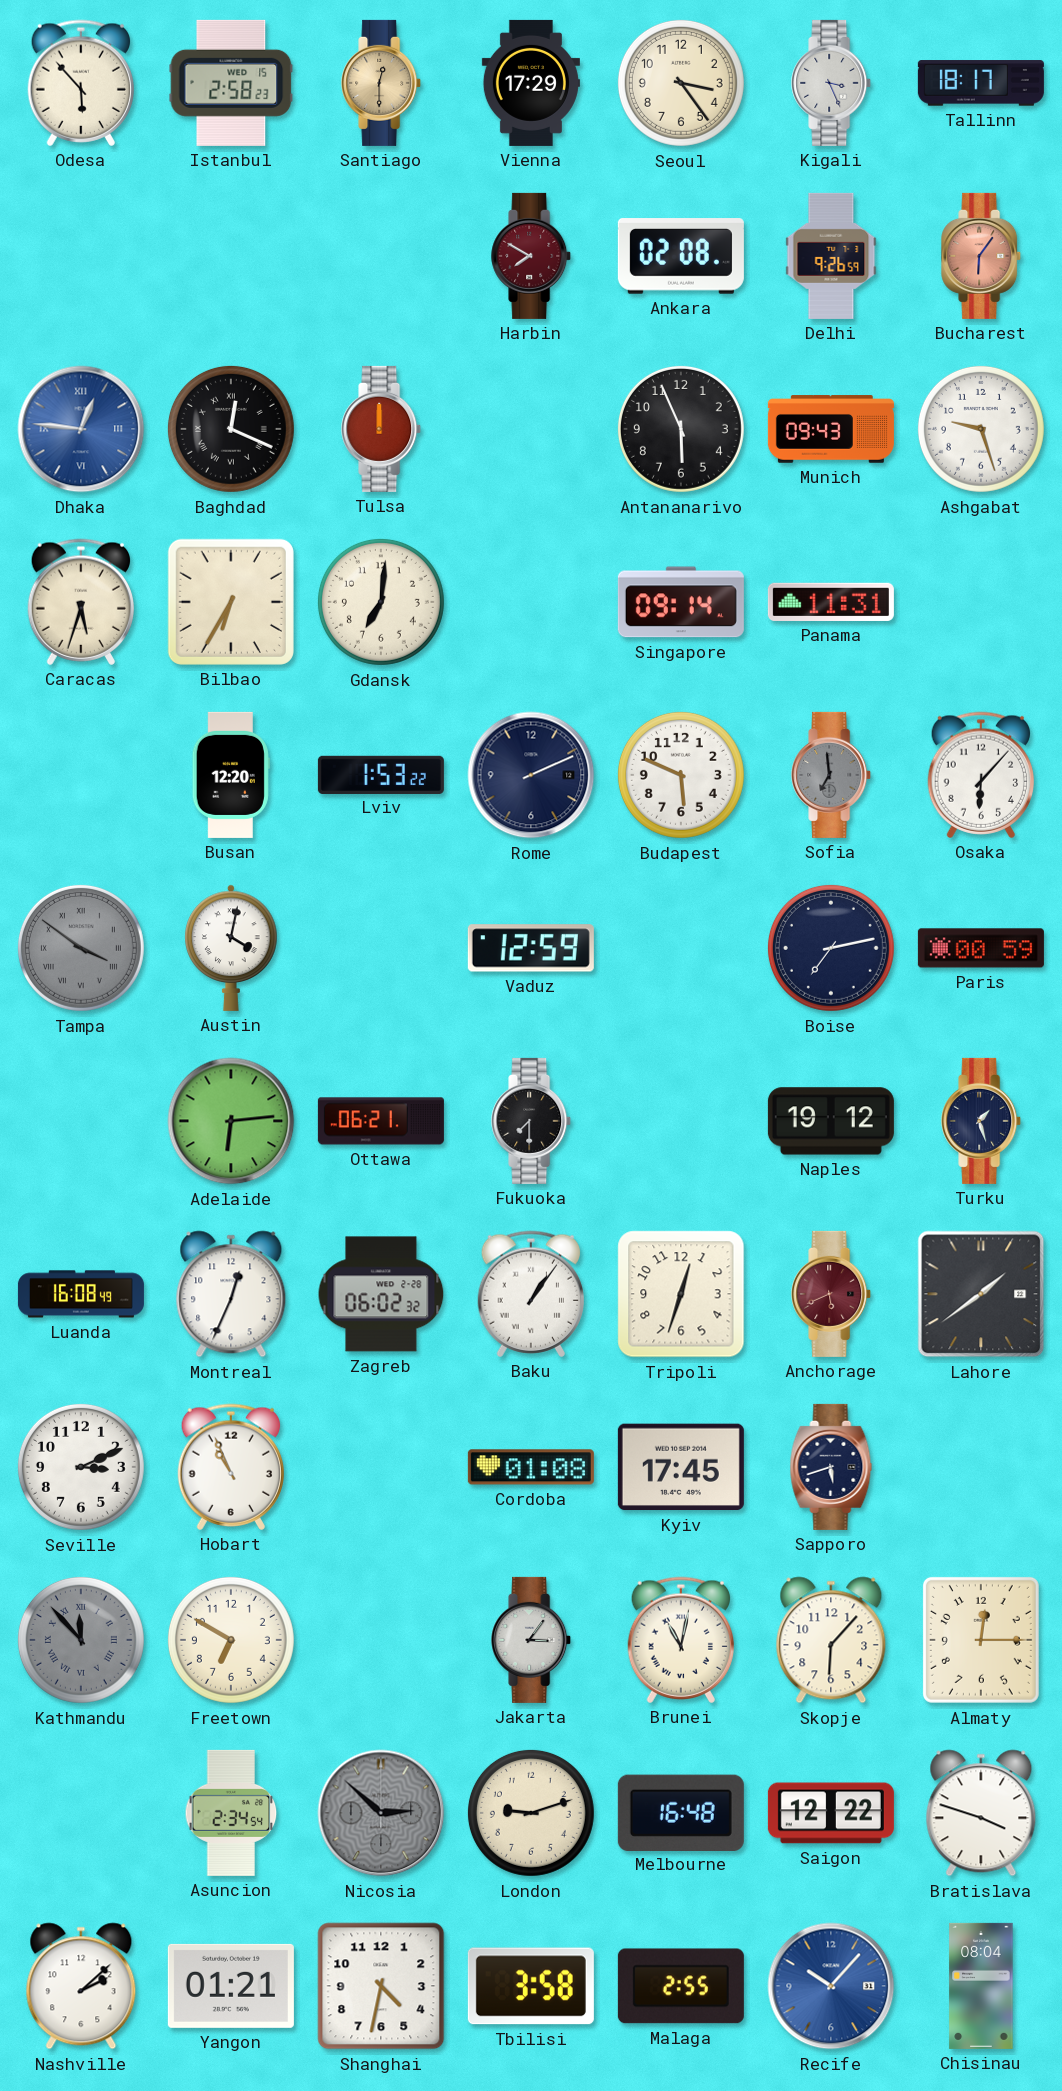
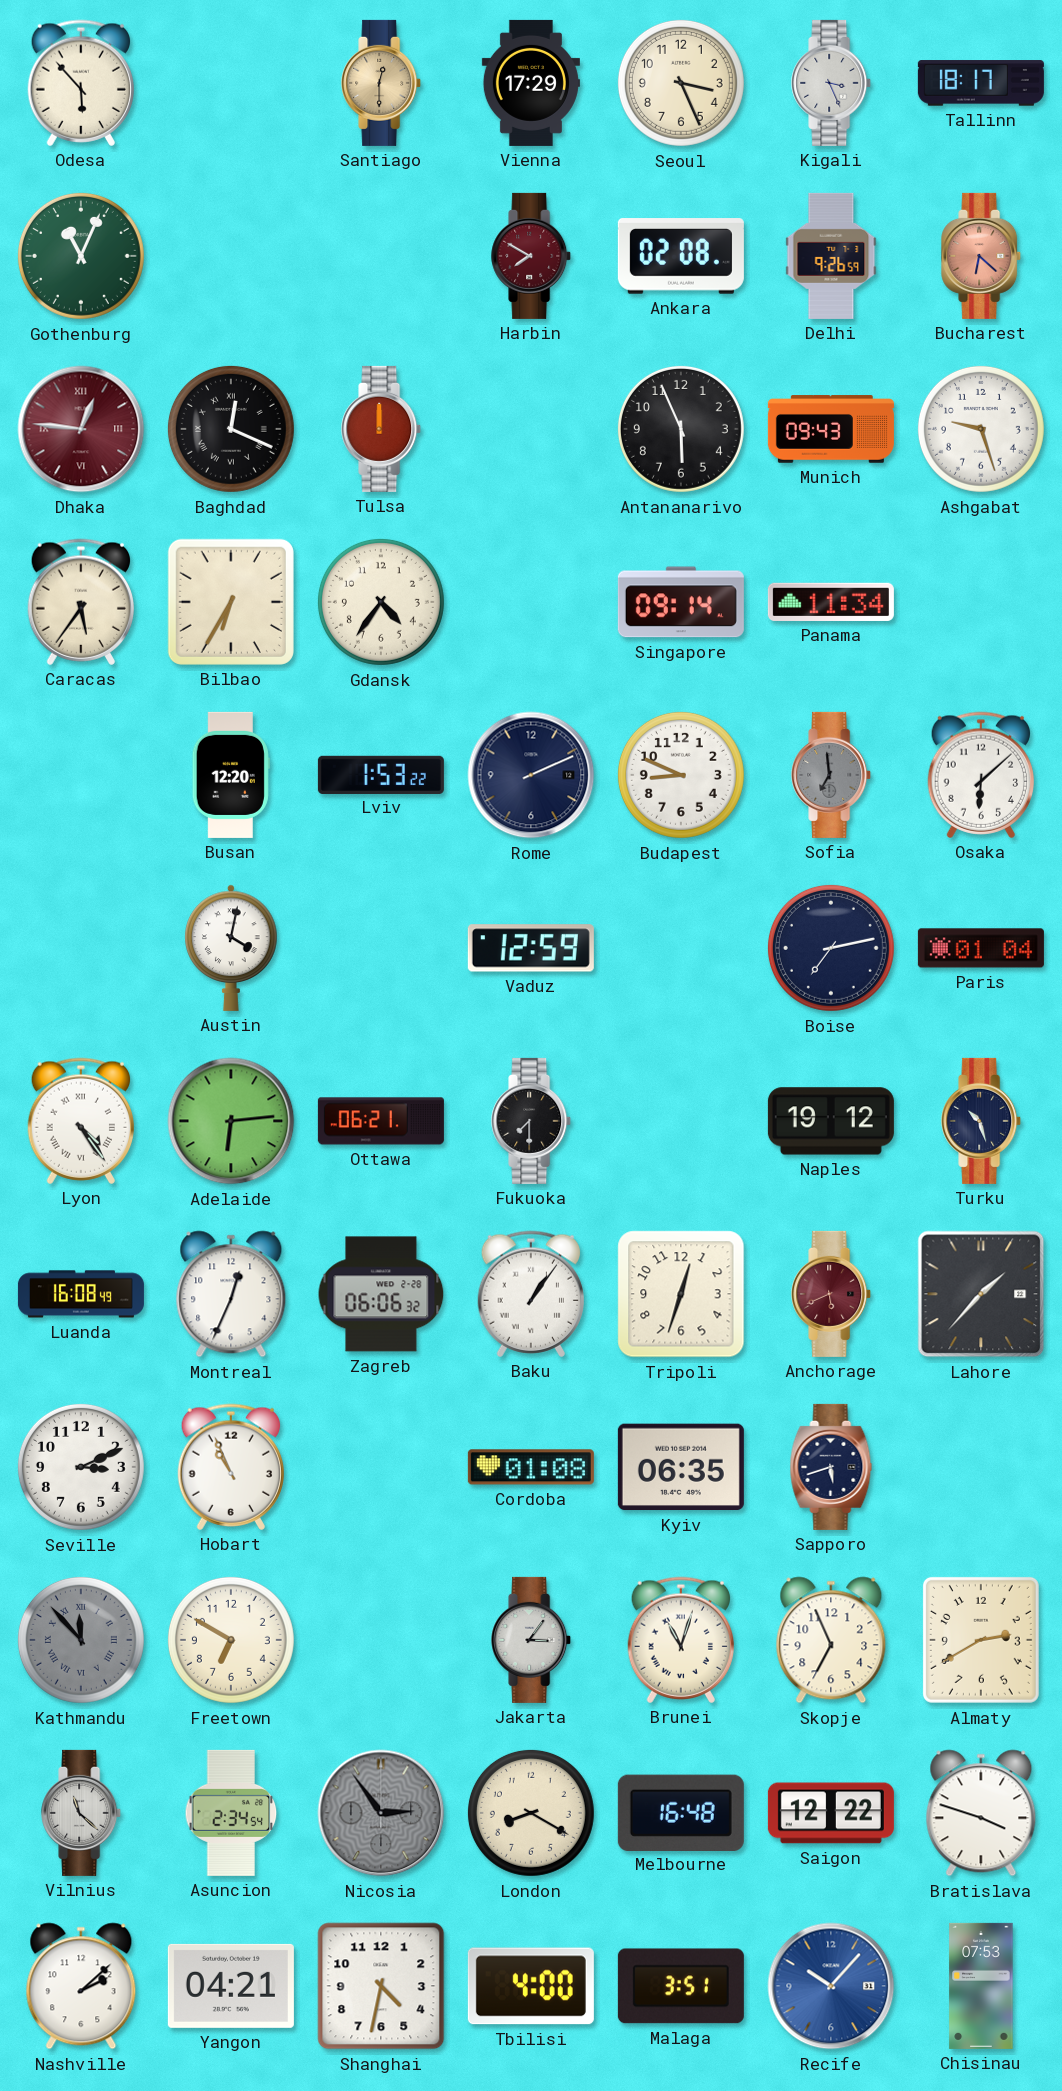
Istanbul: 2:58 -> none (231, 83)
Seoul: 3:24 -> 3:26 (681, 83)
Gothenburg: none -> 11:04 (81, 256)
Bucharest: 6:06 -> 6:22 (982, 256)
Dhaka dial: blue -> burgundy (81, 429)
Caracas: 5:33 -> 5:36 (80, 602)
Gdansk: 7:01 -> 4:36 (381, 602)
Panama: 11:31 -> 11:34 (831, 602)
Budapest: 5:49 -> 8:49 (681, 775)
Osaka: 6:07 -> 6:08 (980, 775)
Tampa: 3:51 -> none (81, 948)
Paris: 00:59 -> 01:04 (981, 948)
Lyon: none -> 4:24 (80, 1121)
Turku: 1:27 -> 10:27 (982, 1121)
Zagreb: 06:02 -> 06:06 (381, 1294)
Lahore: 1:39 -> 1:37 (981, 1294)
Kyiv: 17:45 -> 06:35 (681, 1467)
Brunei: 11:02 -> 11:03 (680, 1640)
Skopje: 6:07 -> 6:56 (831, 1640)
Almaty: 12:15 -> 2:40 (981, 1640)
Vilnius: none -> 11:22 (82, 1813)
Nicosia: 2:52 -> 2:54 (381, 1813)
London: 9:12 -> 8:20 (531, 1813)
Yangon: 01:21 -> 04:21 (231, 1986)
Tbilisi: 3:58 -> 4:00 (531, 1986)
Malaga: 2:55 -> 3:51 (681, 1986)
Chisinau: 08:04 -> 07:53 (981, 1986)
